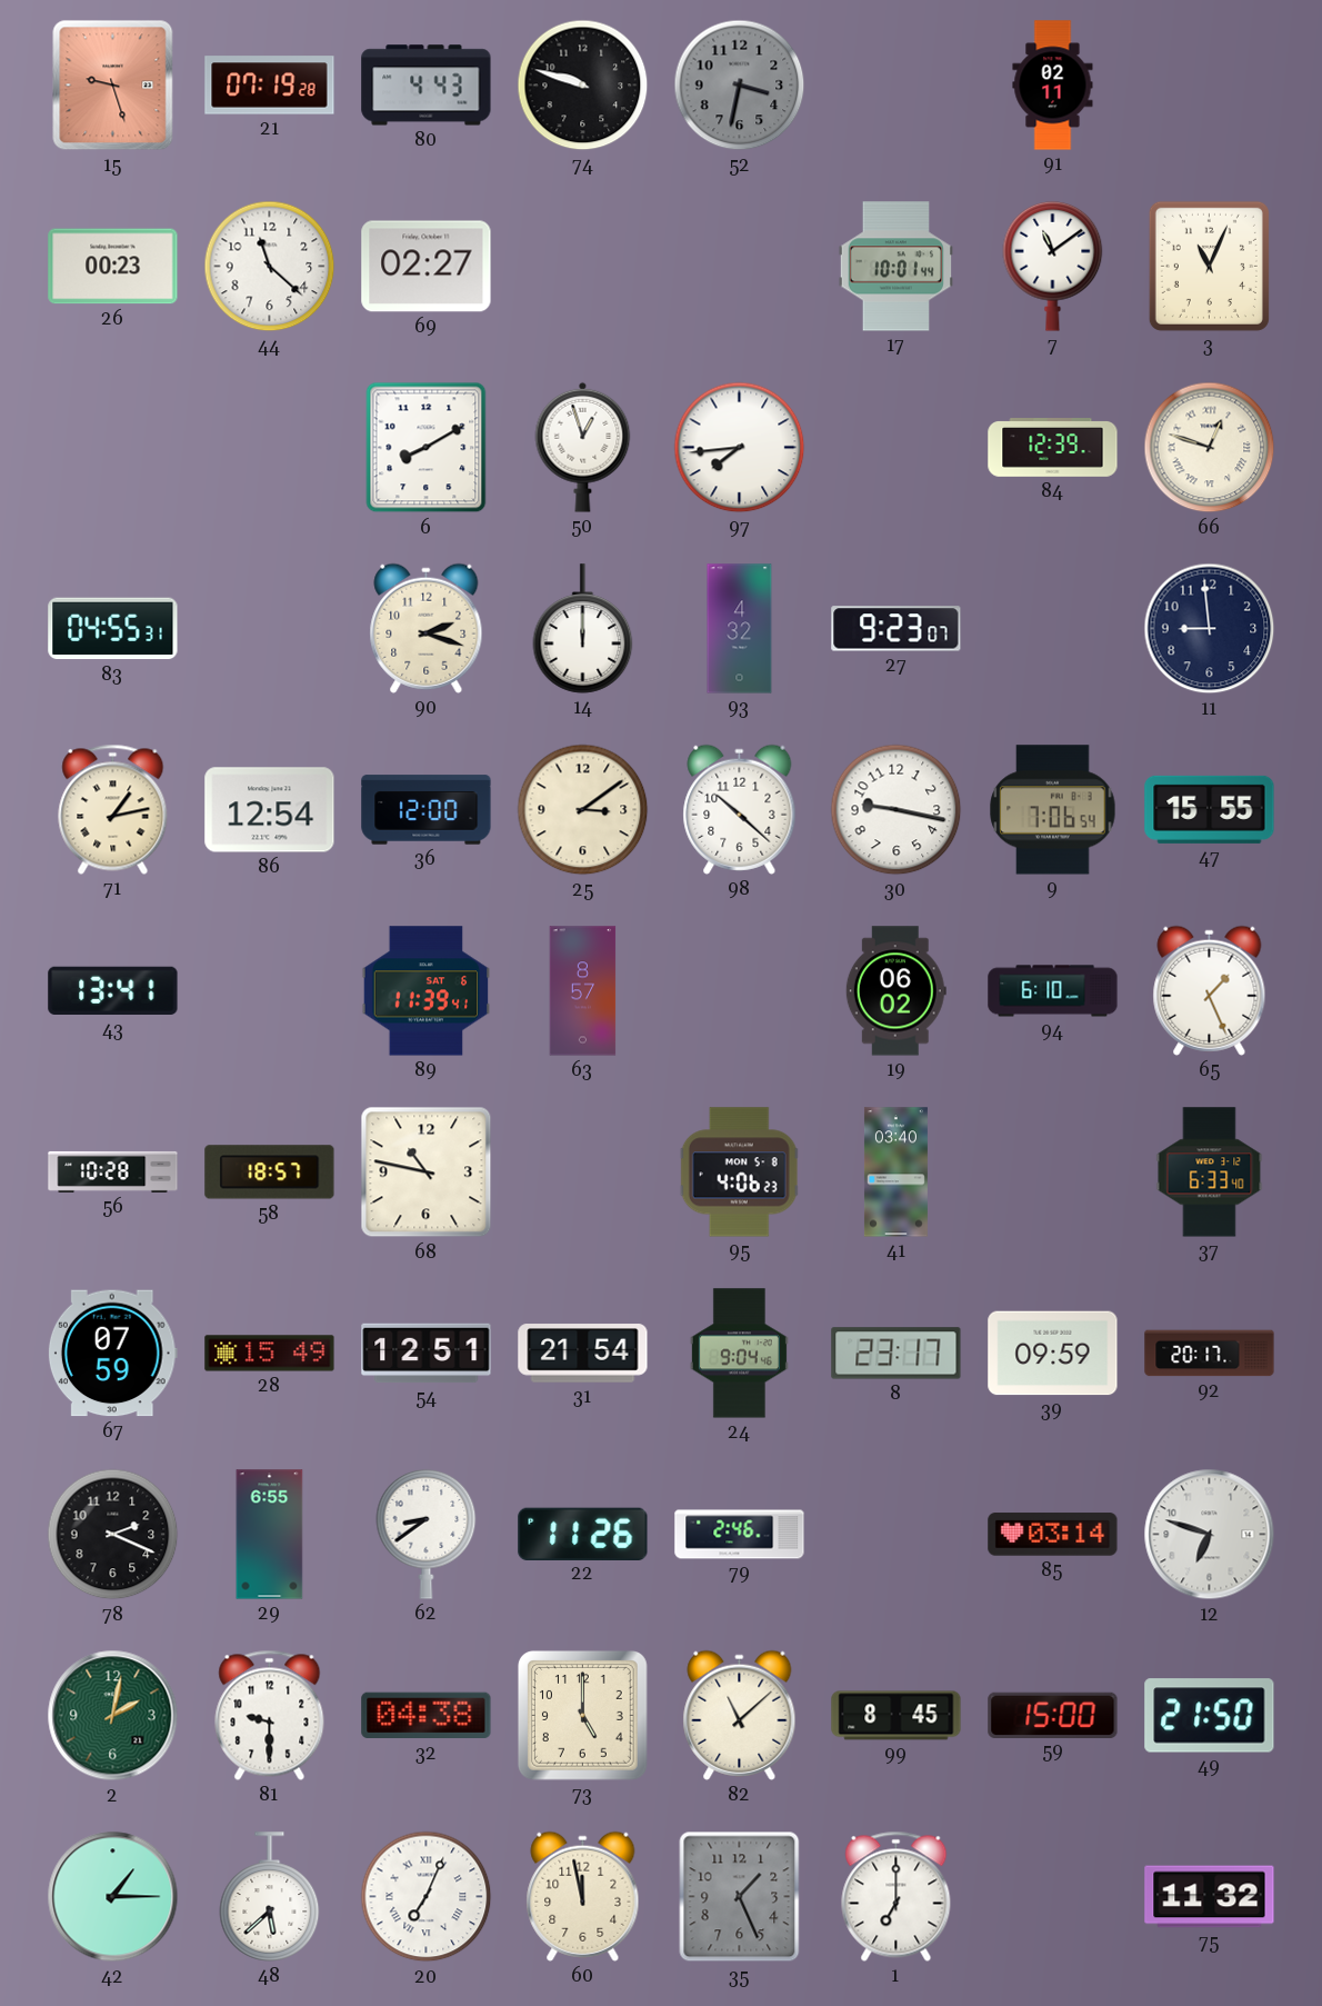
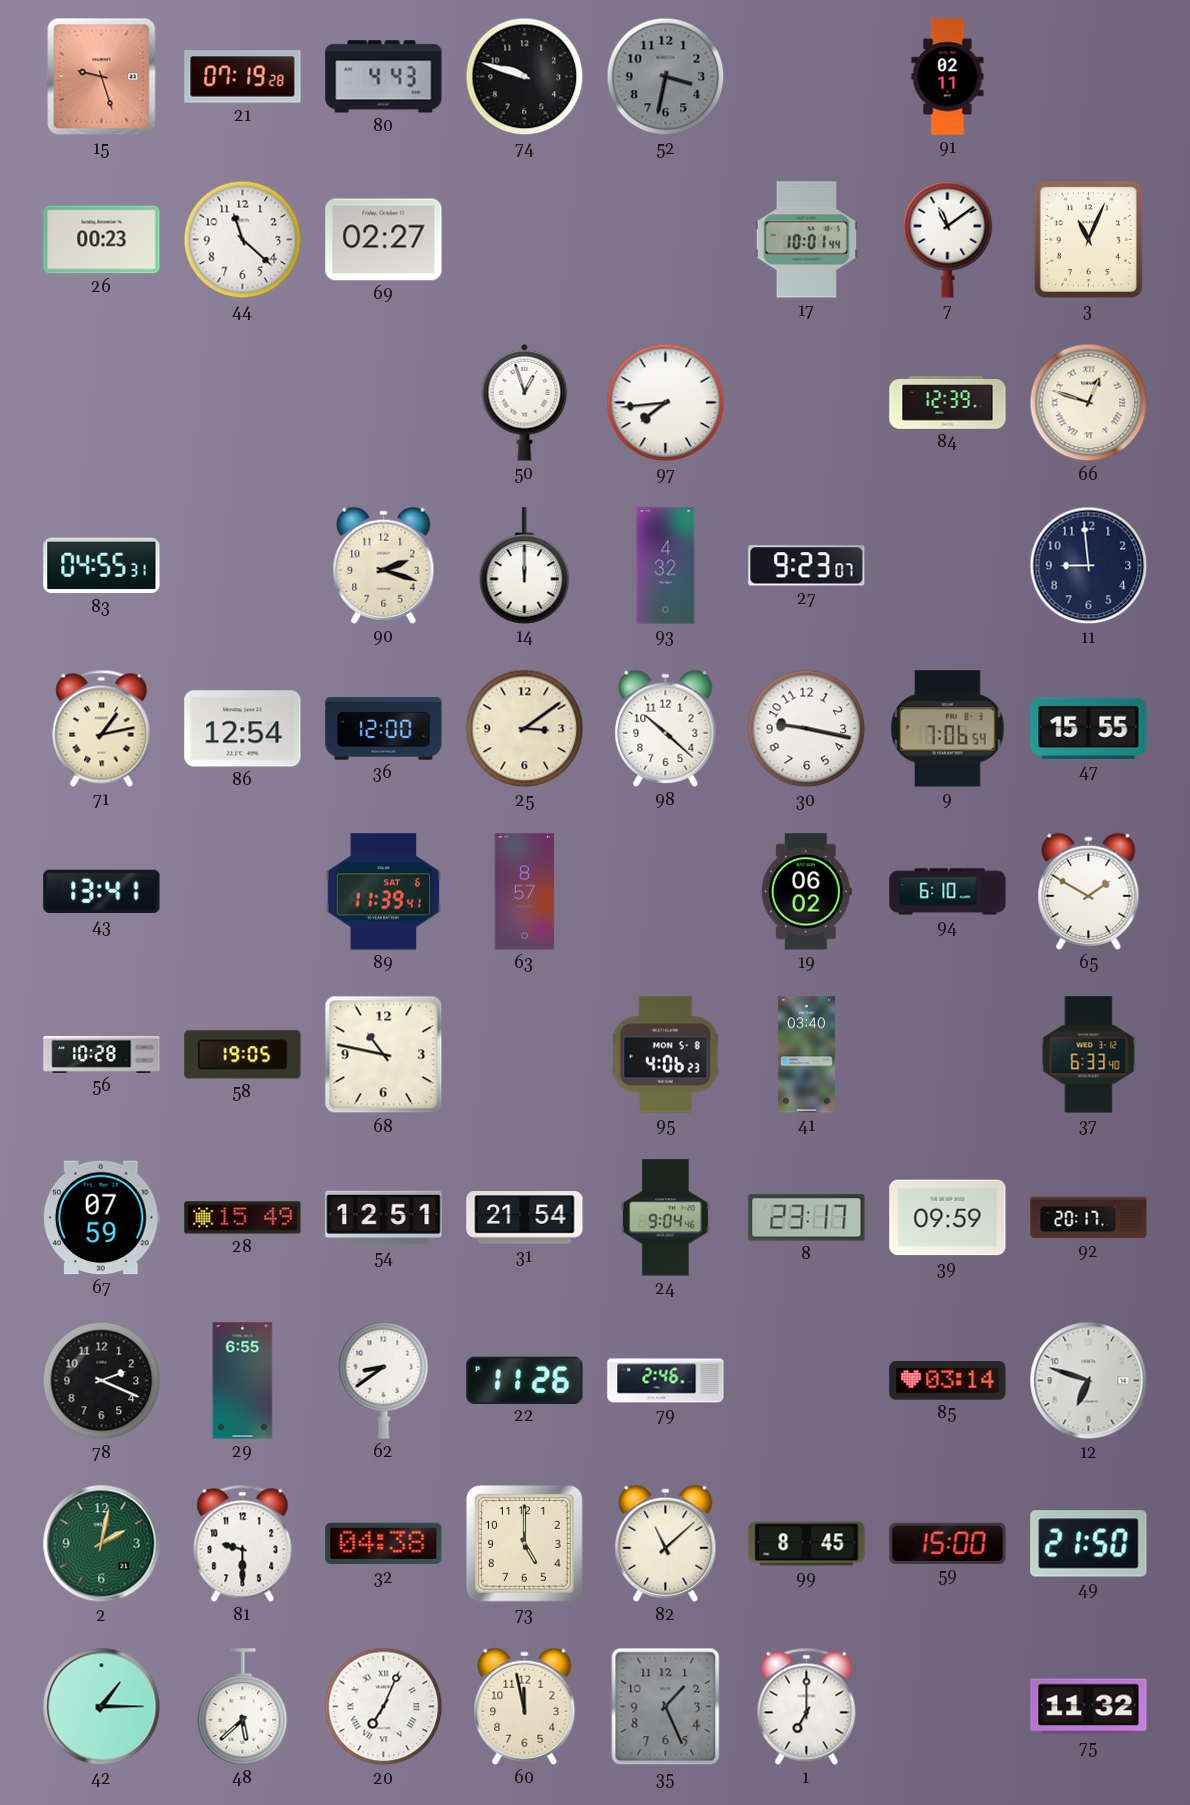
6: 8:10 -> none (427, 448)
65: 1:26 -> 1:50 (1089, 891)
58: 18:57 -> 19:05 (243, 1055)
